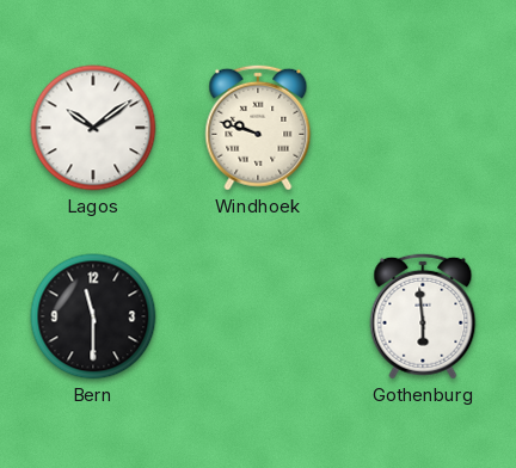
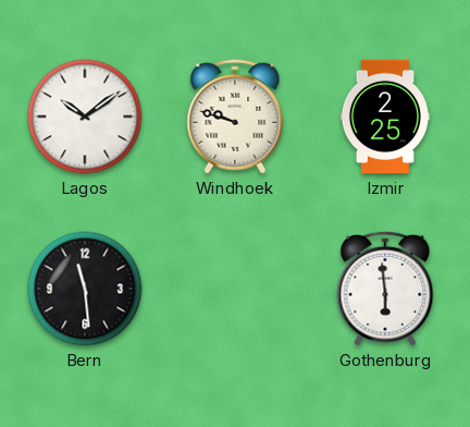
Izmir: none -> 2:25 (384, 117)
Bern: 11:30 -> 11:29 (85, 289)
